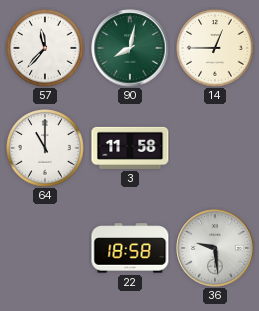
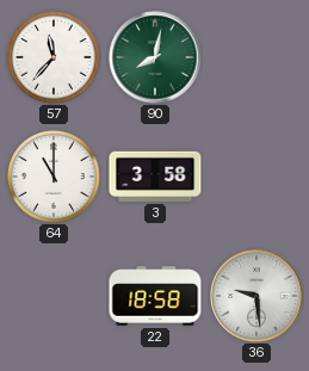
14: 12:45 -> none (215, 48)
3: 11:58 -> 3:58 (155, 177)
